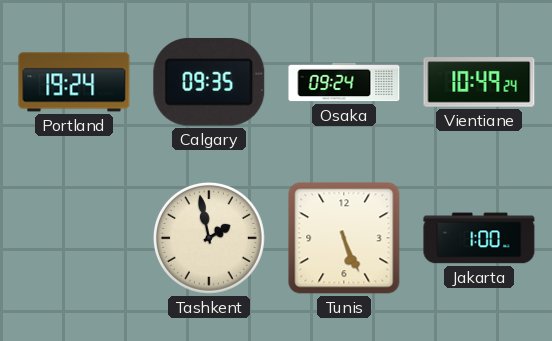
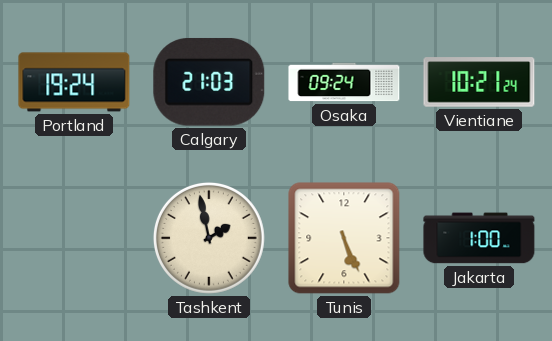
Calgary: 09:35 -> 21:03 (209, 82)
Vientiane: 10:49 -> 10:21 (479, 82)
